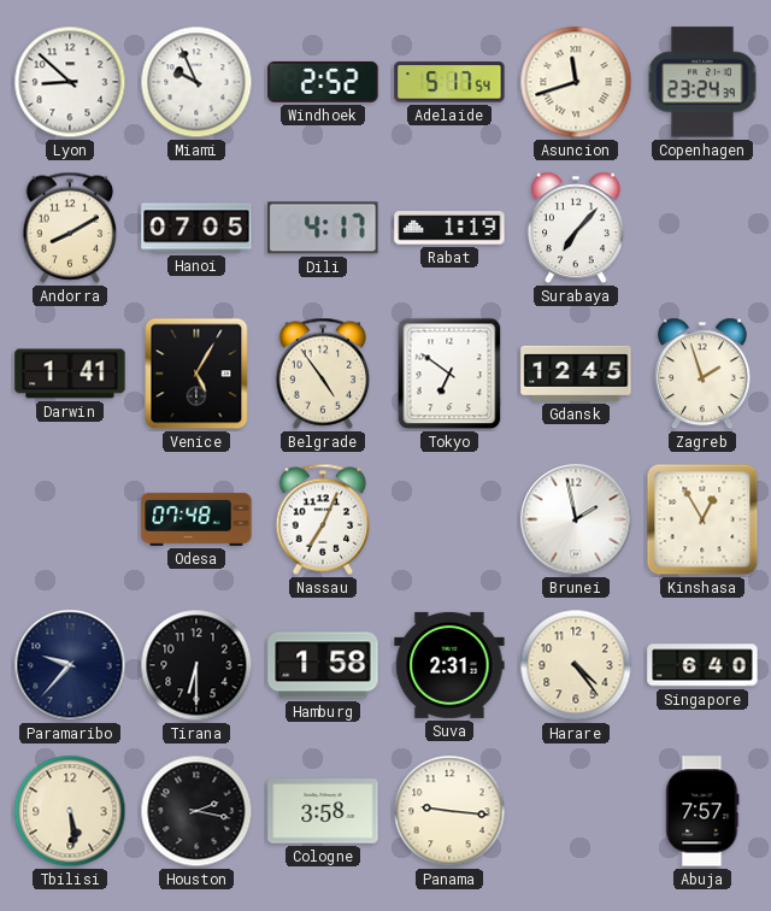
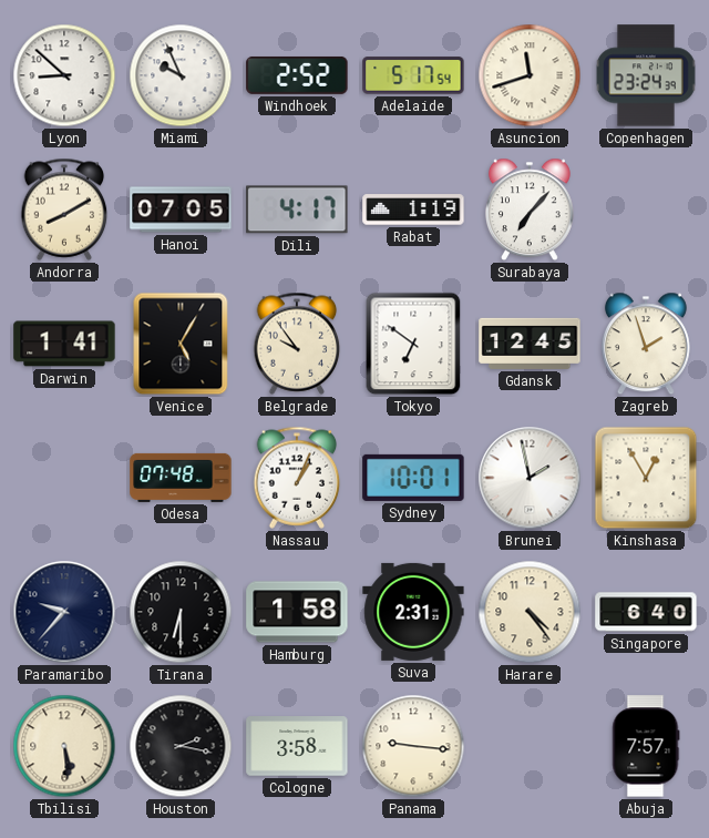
Belgrade: 4:54 -> 9:54 (297, 344)
Nassau: 7:04 -> 1:04 (297, 478)
Sydney: none -> 10:01 (413, 478)
